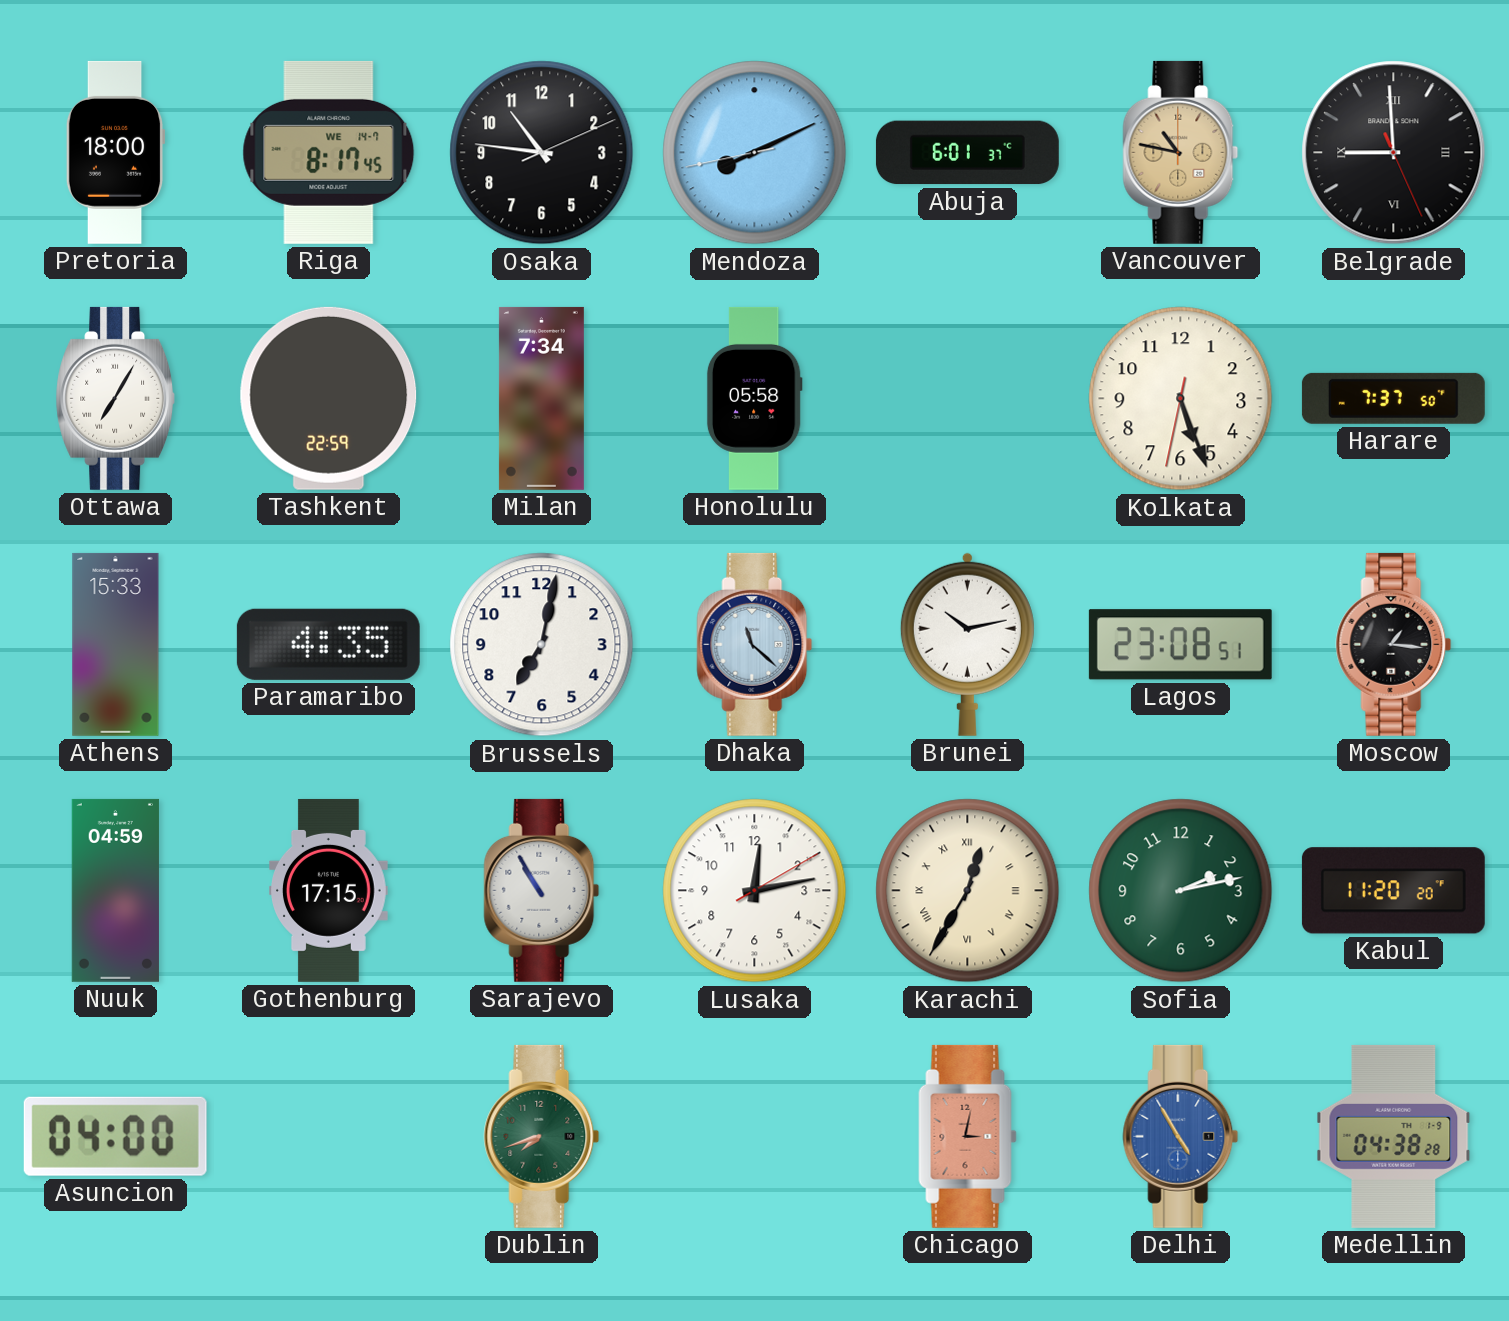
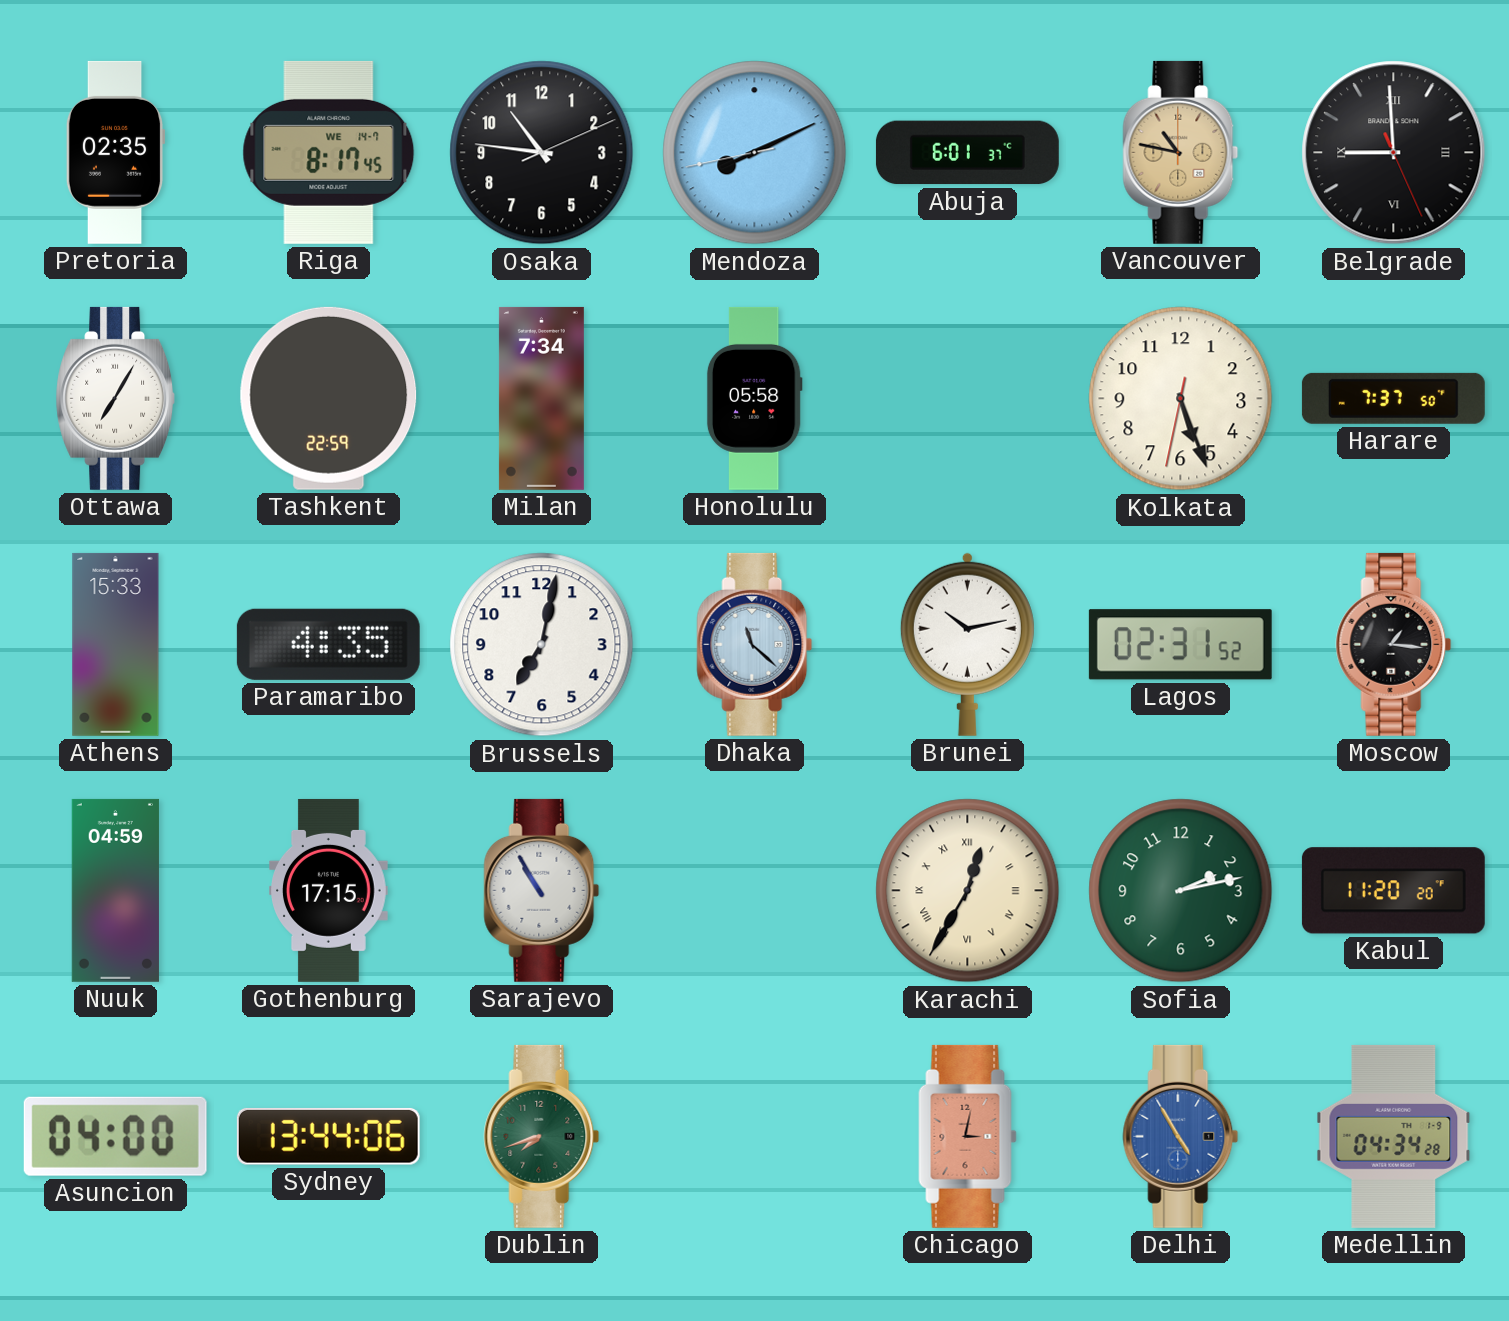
Pretoria: 18:00 -> 02:35 (115, 152)
Lagos: 23:08 -> 02:31 (1180, 645)
Lusaka: 12:13 -> none (755, 891)
Sydney: none -> 13:44 (328, 1136)
Medellin: 04:38 -> 04:34 (1394, 1136)
